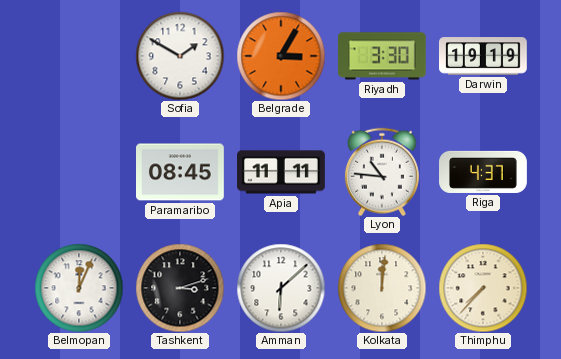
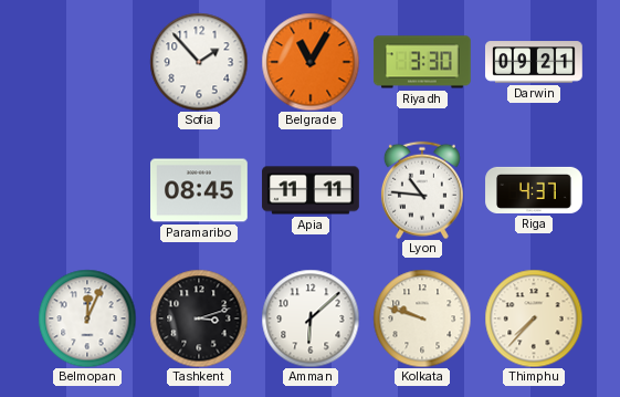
Sofia: 1:50 -> 1:53 (199, 62)
Belgrade: 3:05 -> 11:05 (311, 62)
Darwin: 19:19 -> 09:21 (535, 62)
Kolkata: 12:01 -> 9:48 (422, 318)
